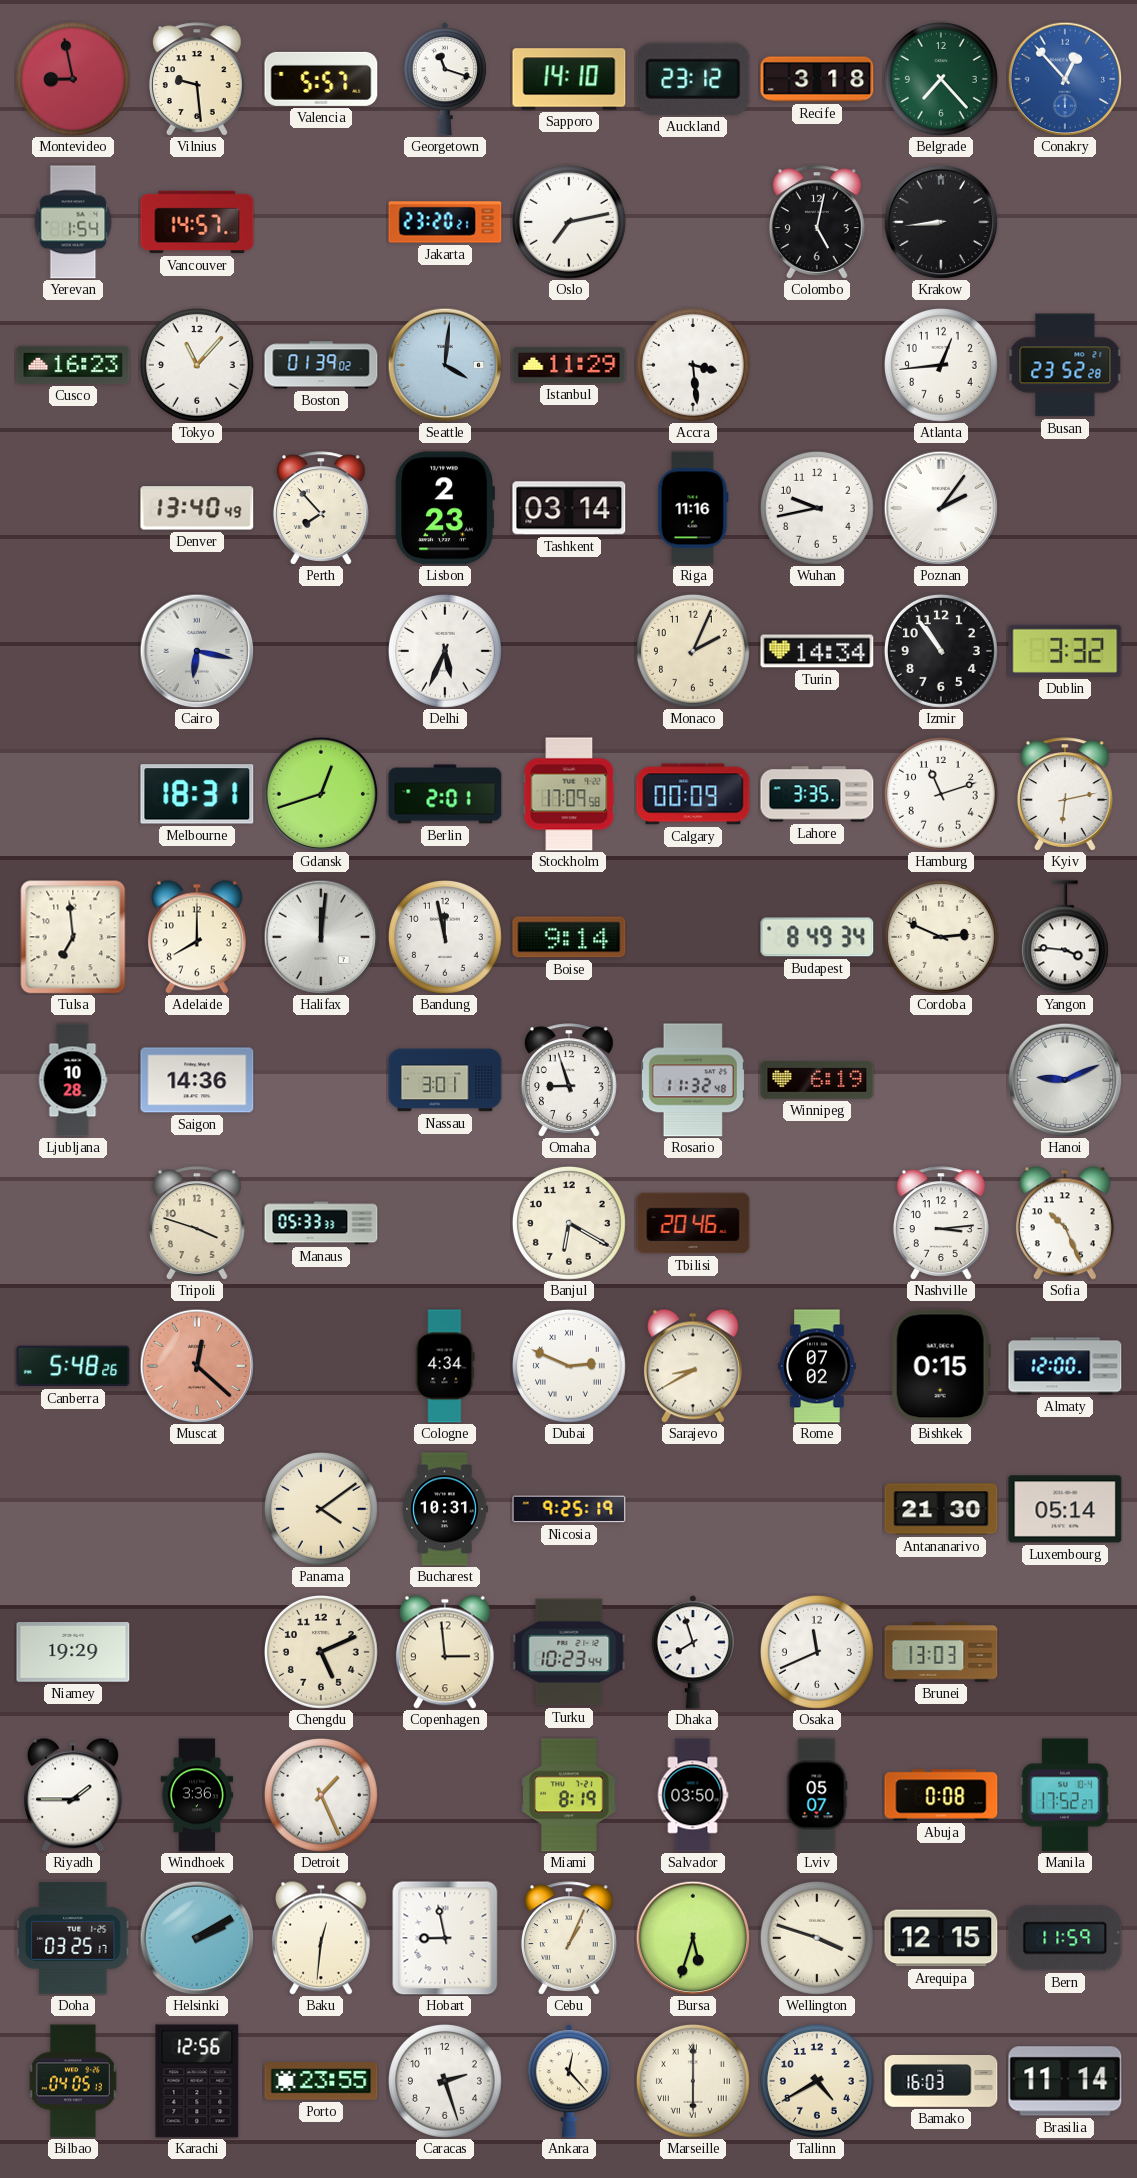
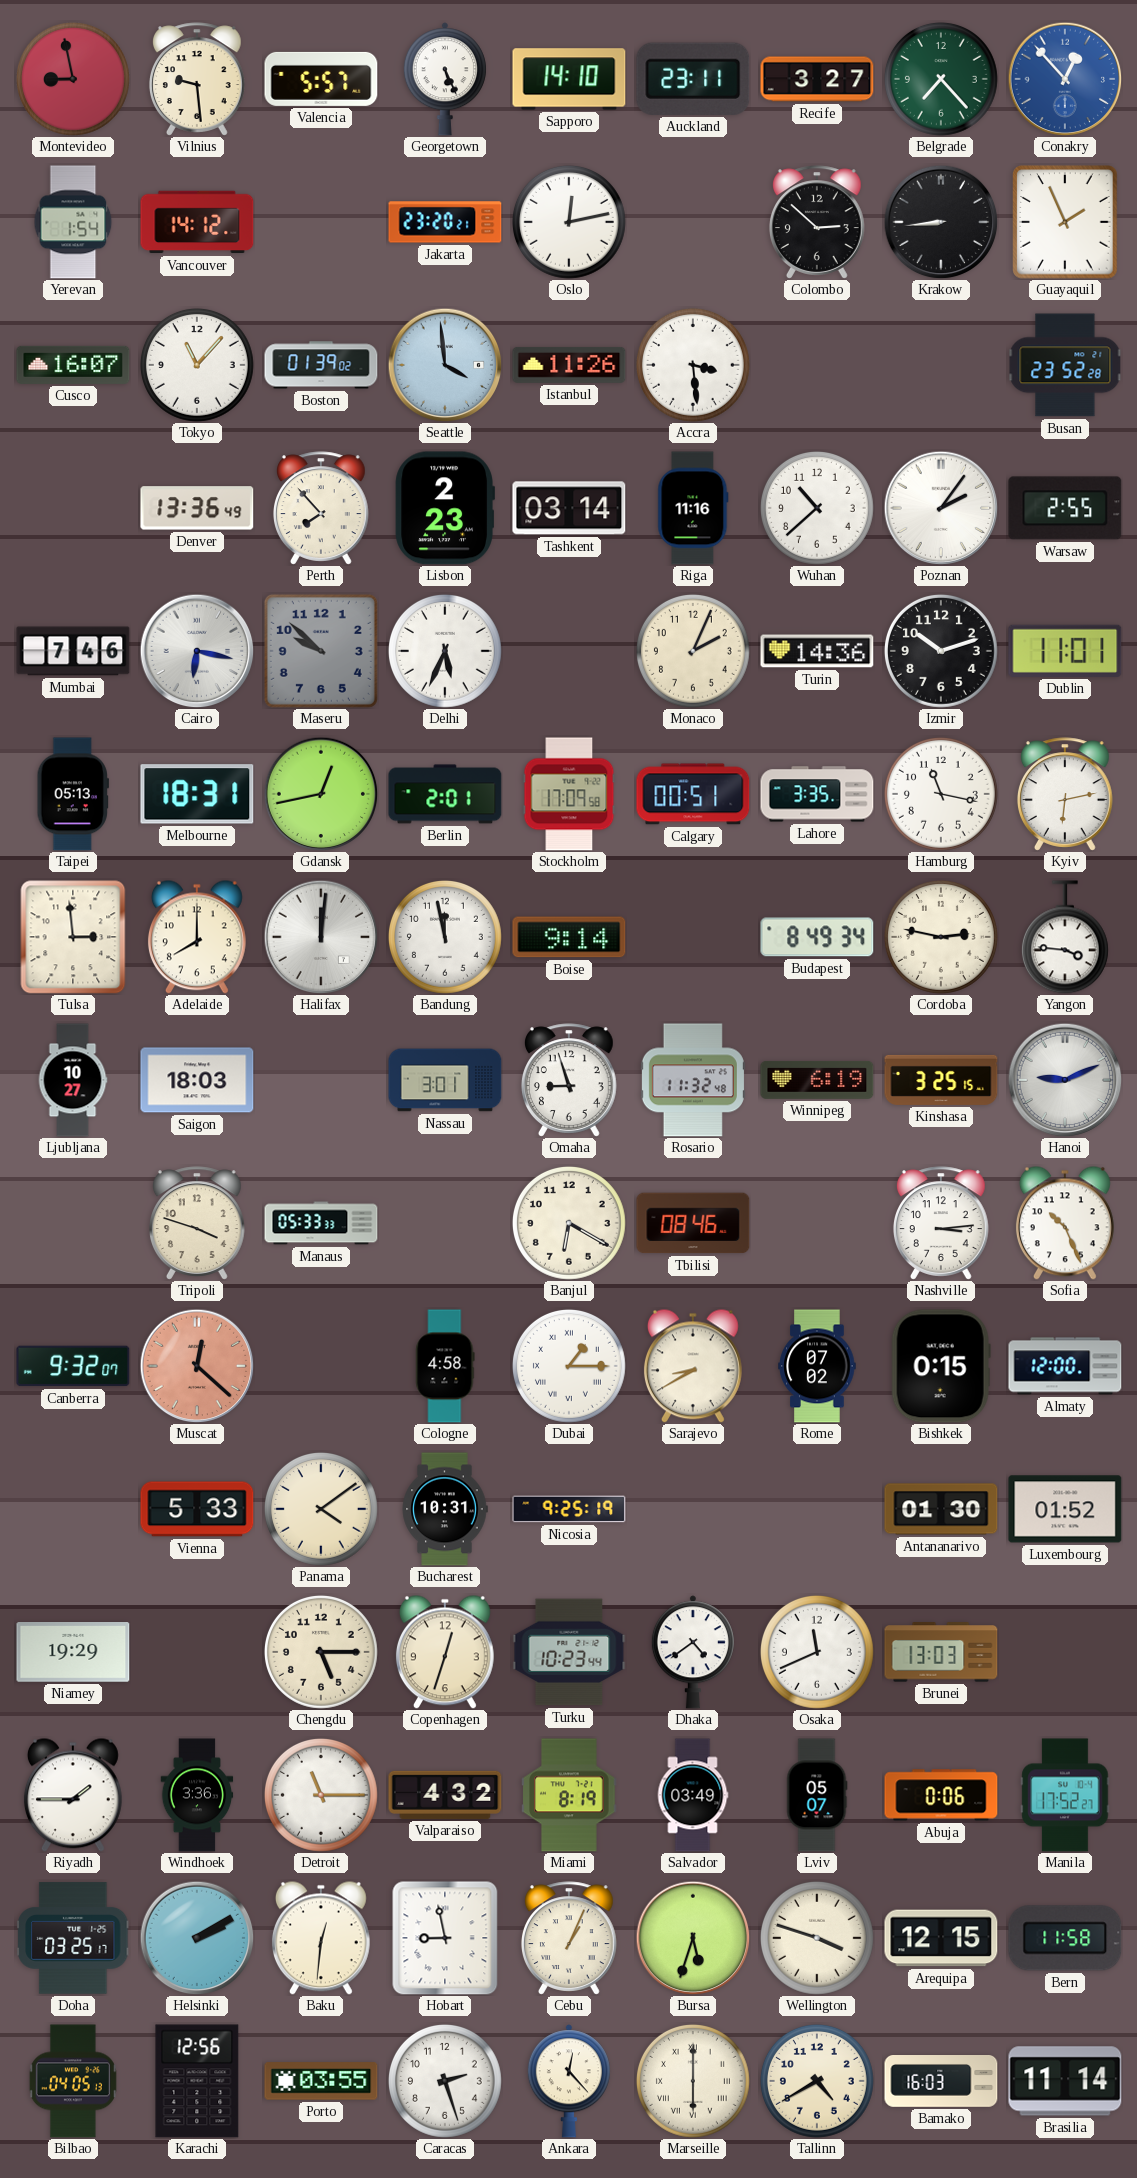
Georgetown: 11:18 -> 5:26 (445, 79)
Auckland: 23:12 -> 23:11 (693, 79)
Recife: 3:18 -> 3:27 (817, 79)
Vancouver: 14:57 -> 14:12 (197, 222)
Oslo: 7:13 -> 12:13 (569, 222)
Colombo: 5:02 -> 2:52 (817, 222)
Guayaquil: none -> 1:56 (1065, 222)
Cusco: 16:23 -> 16:07 (73, 365)
Seattle: 4:01 -> 3:59 (445, 365)
Istanbul: 11:29 -> 11:26 (569, 365)
Atlanta: 12:44 -> none (941, 365)
Denver: 13:40 -> 13:36 (197, 508)
Wuhan: 9:43 -> 10:38 (817, 508)
Warsaw: none -> 2:55 (1065, 508)
Mumbai: none -> 7:46 (73, 651)
Maseru: none -> 9:52 (321, 651)
Turin: 14:34 -> 14:36 (817, 651)
Izmir: 10:54 -> 10:12 (941, 651)
Dublin: 3:32 -> 11:01 (1065, 651)
Taipei: none -> 05:13 (73, 794)
Gdansk: 12:42 -> 12:43 (321, 794)
Calgary: 00:09 -> 00:51 (693, 794)
Hamburg: 11:12 -> 11:17 (941, 794)
Tulsa: 6:59 -> 2:59 (73, 937)
Cordoba: 2:49 -> 2:47 (941, 937)
Ljubljana: 10:28 -> 10:27 (73, 1080)
Saigon: 14:36 -> 18:03 (197, 1080)
Kinshasa: none -> 3:25 (941, 1080)
Tbilisi: 20:46 -> 08:46 (693, 1223)
Canberra: 5:48 -> 9:32 (73, 1366)
Cologne: 4:34 -> 4:58 (445, 1366)
Dubai: 2:49 -> 1:15 (569, 1366)
Vienna: none -> 5:33 (197, 1509)
Antananarivo: 21:30 -> 01:30 (941, 1509)
Luxembourg: 05:14 -> 01:52 (1065, 1509)
Chengdu: 5:11 -> 5:15 (321, 1652)
Copenhagen: 2:59 -> 12:33 (445, 1652)
Dhaka: 7:57 -> 4:39 (693, 1652)
Detroit: 1:26 -> 11:15 (321, 1795)
Valparaiso: none -> 4:32 (445, 1795)
Salvador: 03:50 -> 03:49 (693, 1795)
Abuja: 0:08 -> 0:06 (941, 1795)
Bern: 11:59 -> 11:58 (1065, 1938)
Porto: 23:55 -> 03:55 (321, 2081)
